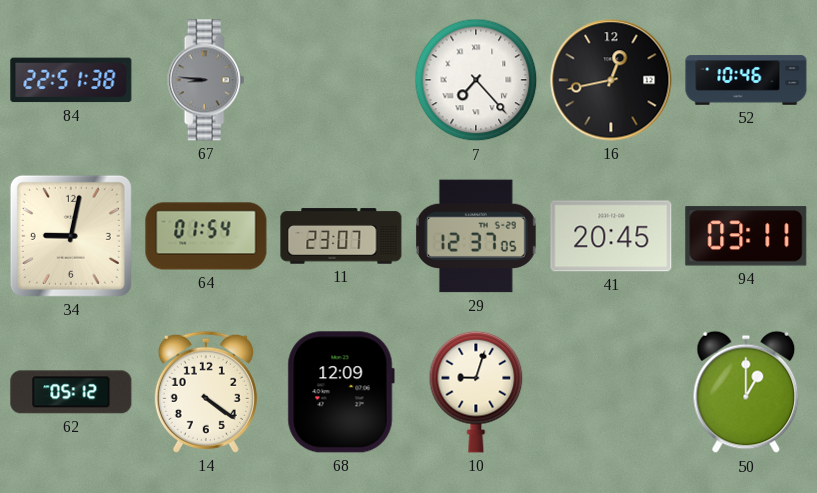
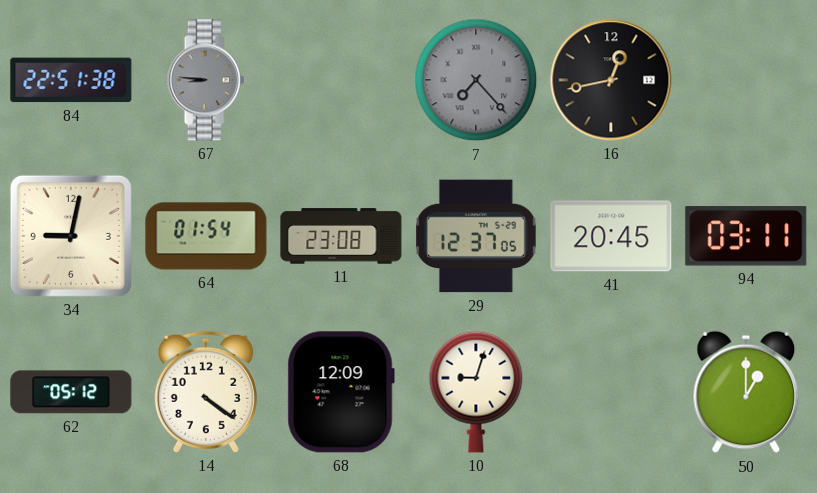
7 dial: white -> grey (476, 80)
52: 10:46 -> none (746, 80)
11: 23:07 -> 23:08 (341, 236)
